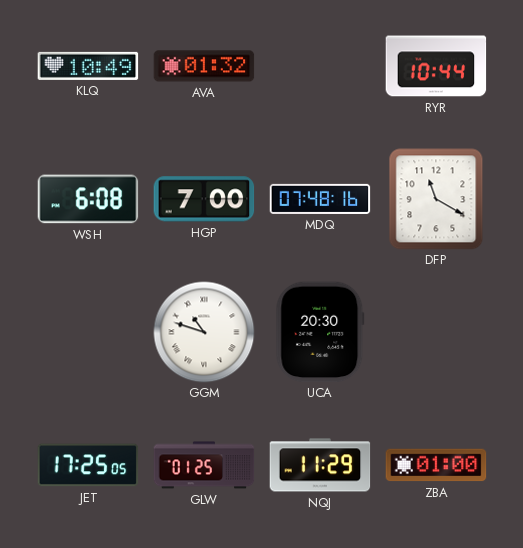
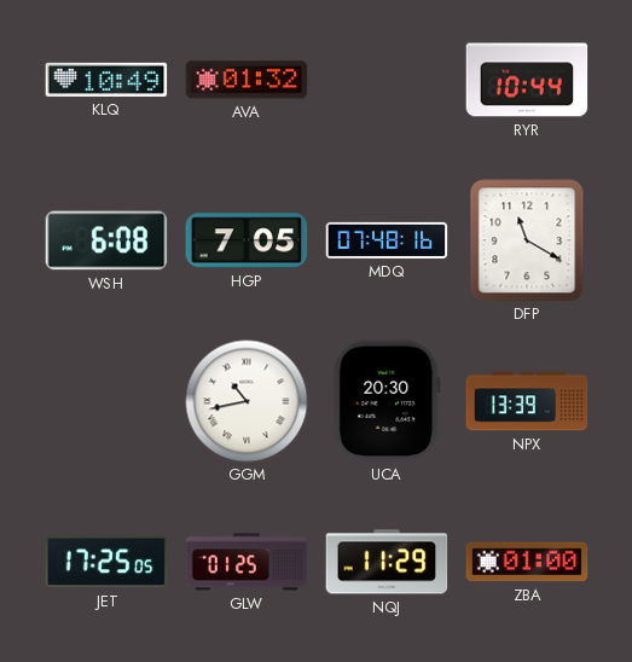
HGP: 7:00 -> 7:05 (247, 240)
GGM: 10:48 -> 10:43 (247, 401)
NPX: none -> 13:39 (527, 401)
